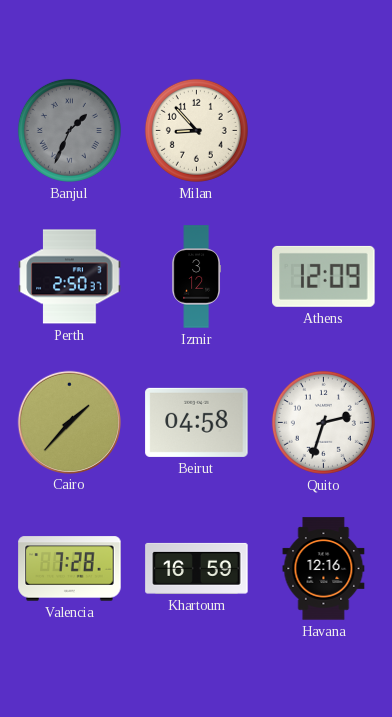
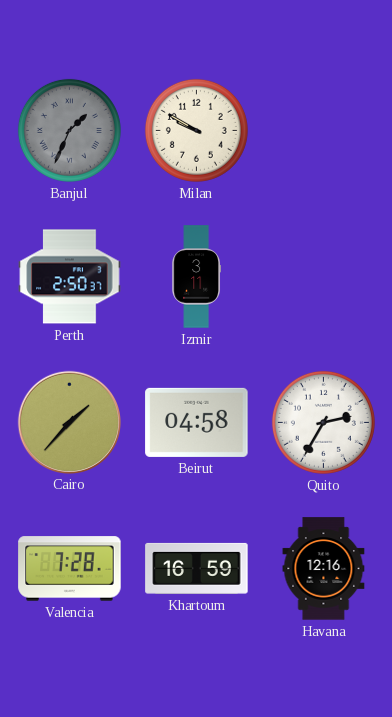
Milan: 8:53 -> 9:50 (196, 130)
Izmir: 3:12 -> 3:11 (196, 277)
Athens: 12:09 -> none (324, 276)
Quito: 2:33 -> 2:35 (323, 422)
